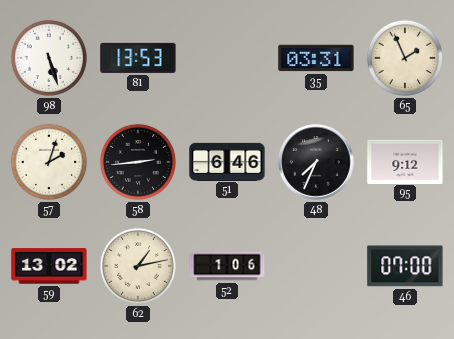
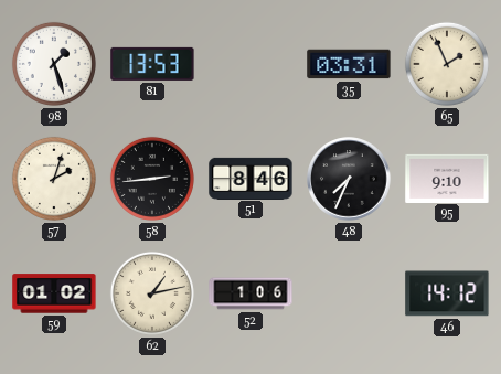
98: 5:27 -> 1:27 (54, 64)
51: 6:46 -> 8:46 (250, 178)
95: 9:12 -> 9:10 (447, 178)
59: 13:02 -> 01:02 (54, 293)
46: 07:00 -> 14:12 (447, 293)
